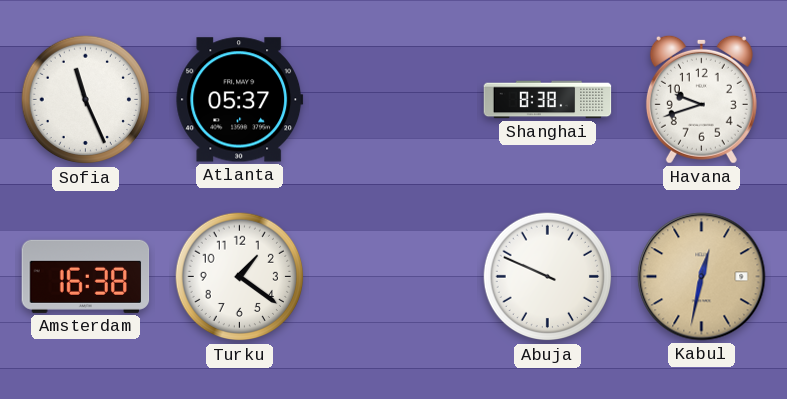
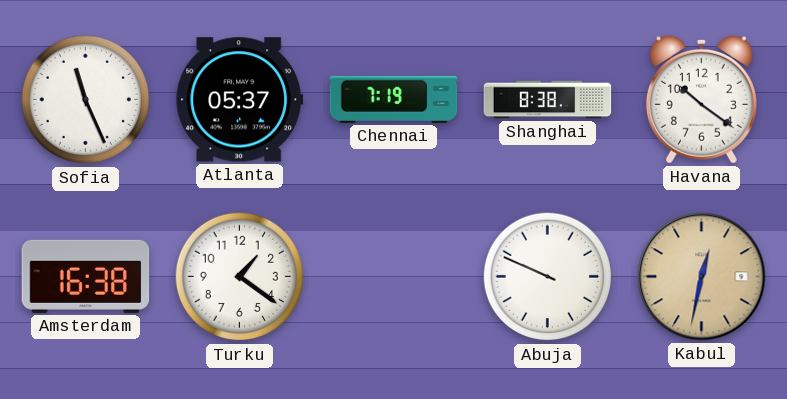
Chennai: none -> 7:19 (394, 99)
Havana: 9:42 -> 10:21 (701, 99)
